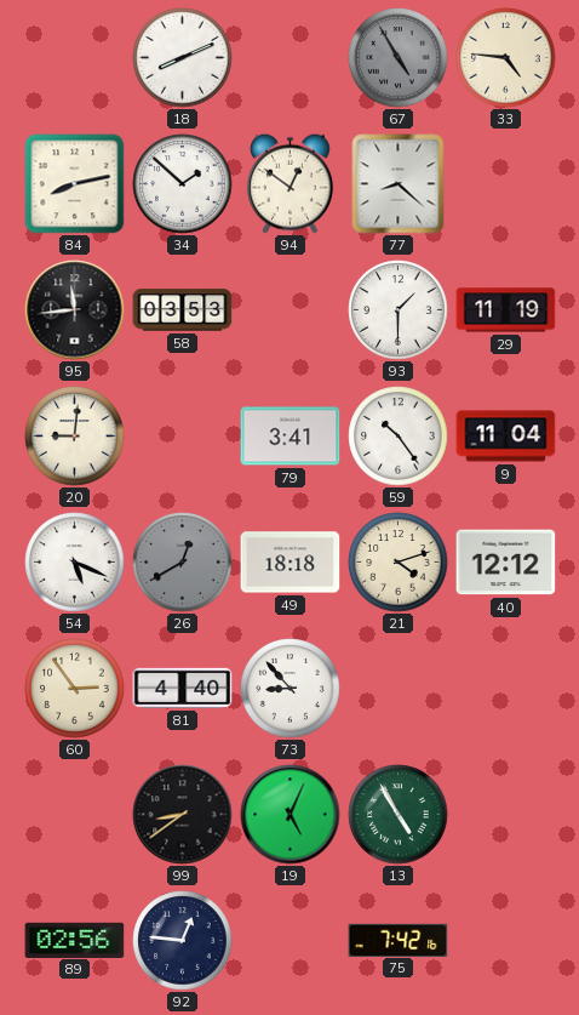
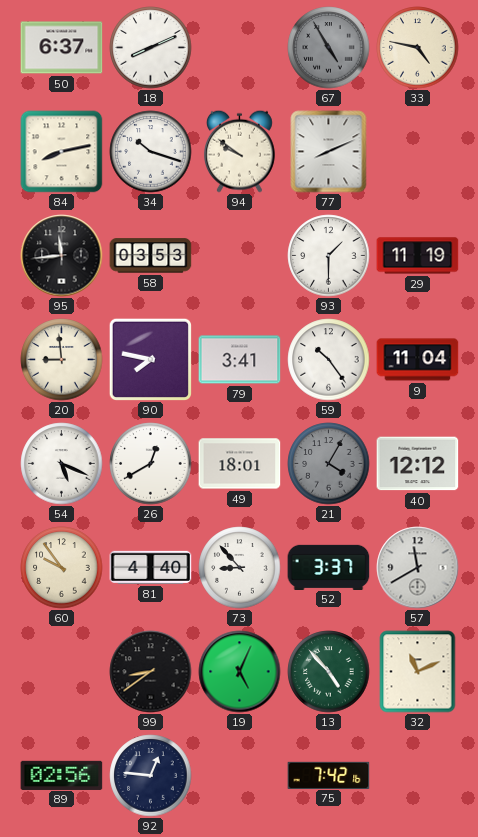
50: none -> 6:37 (62, 48)
33: 4:46 -> 4:47 (418, 48)
34: 1:52 -> 10:18 (151, 152)
94: 12:51 -> 9:51 (239, 151)
77: 8:22 -> 8:11 (329, 152)
20: 9:01 -> 8:59 (62, 360)
90: none -> 7:47 (150, 359)
26 dial: grey -> white (151, 464)
49: 18:18 -> 18:01 (240, 464)
21: 4:12 -> 4:05 (329, 464)
21 dial: cream -> grey (329, 464)
60: 2:54 -> 9:54 (62, 568)
52: none -> 3:37 (329, 567)
57: none -> 11:40 (418, 568)
13: 4:55 -> 4:53 (329, 672)
32: none -> 11:11 (418, 672)
